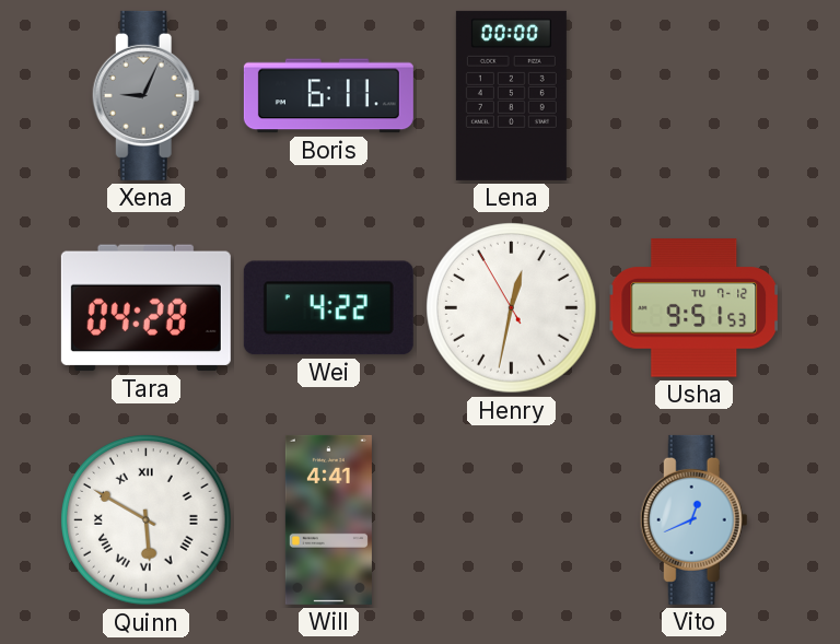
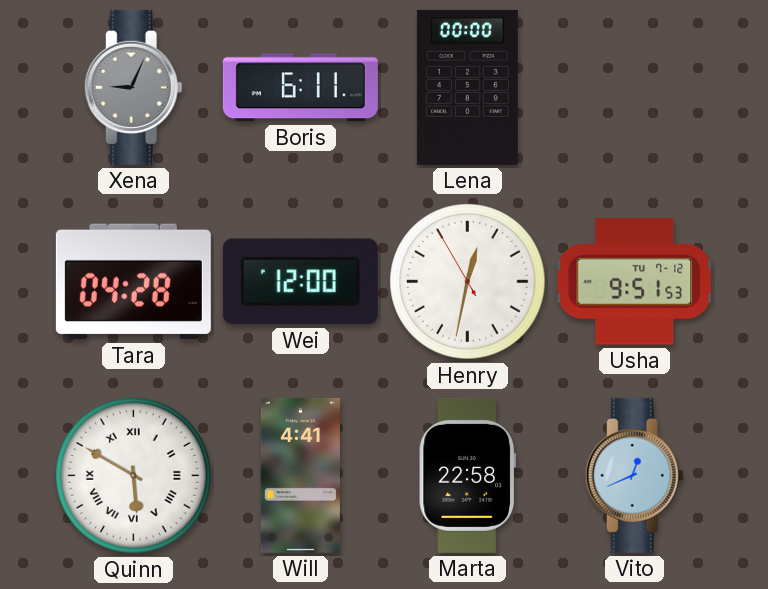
Wei: 4:22 -> 12:00 (300, 282)
Marta: none -> 22:58 (467, 475)
